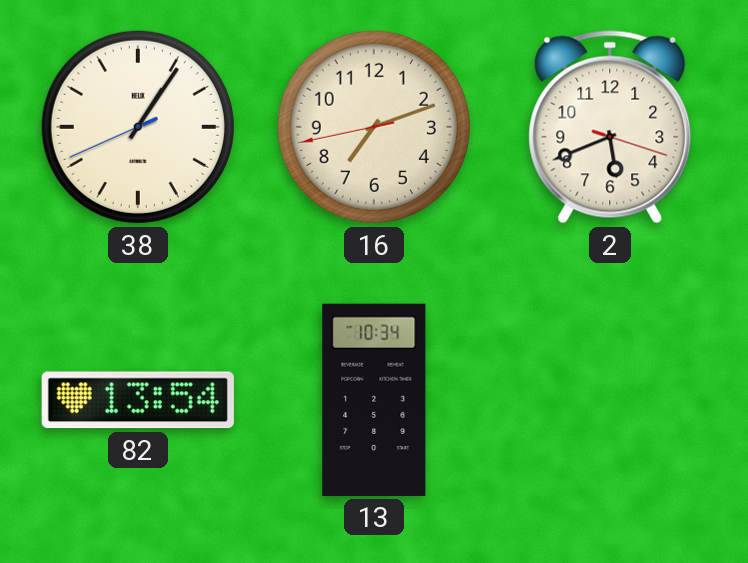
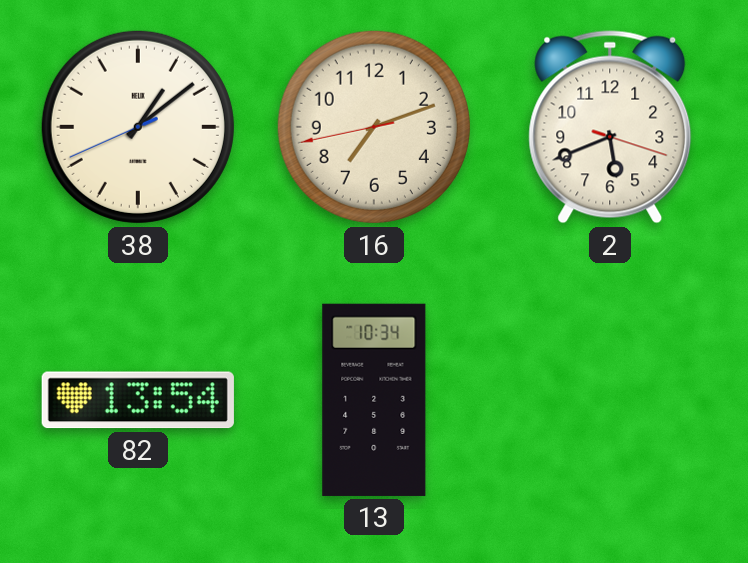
38: 1:05 -> 1:08 (138, 127)
